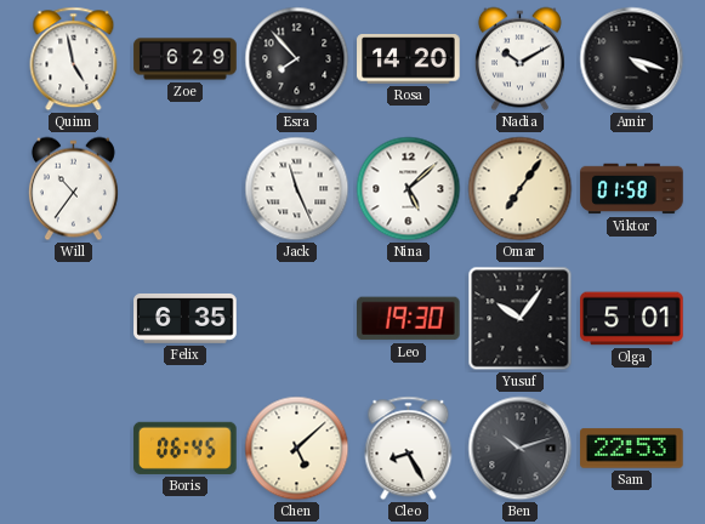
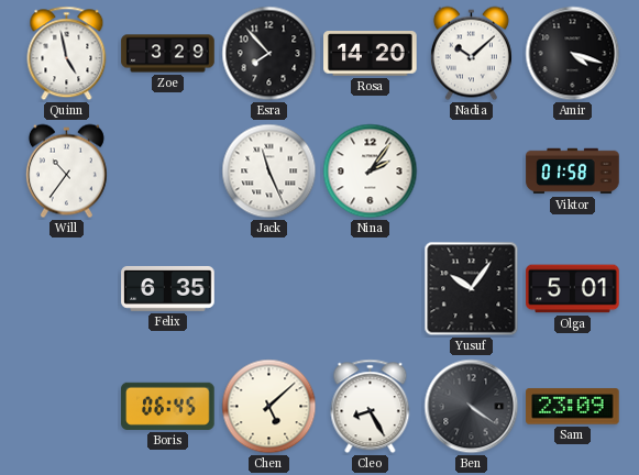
Zoe: 6:29 -> 3:29 (168, 54)
Nadia: 10:10 -> 10:08 (471, 54)
Nina: 5:08 -> 2:06 (371, 172)
Omar: 7:06 -> none (521, 189)
Leo: 19:30 -> none (409, 319)
Ben: 10:12 -> 4:21 (472, 407)
Sam: 22:53 -> 23:09 (573, 407)
